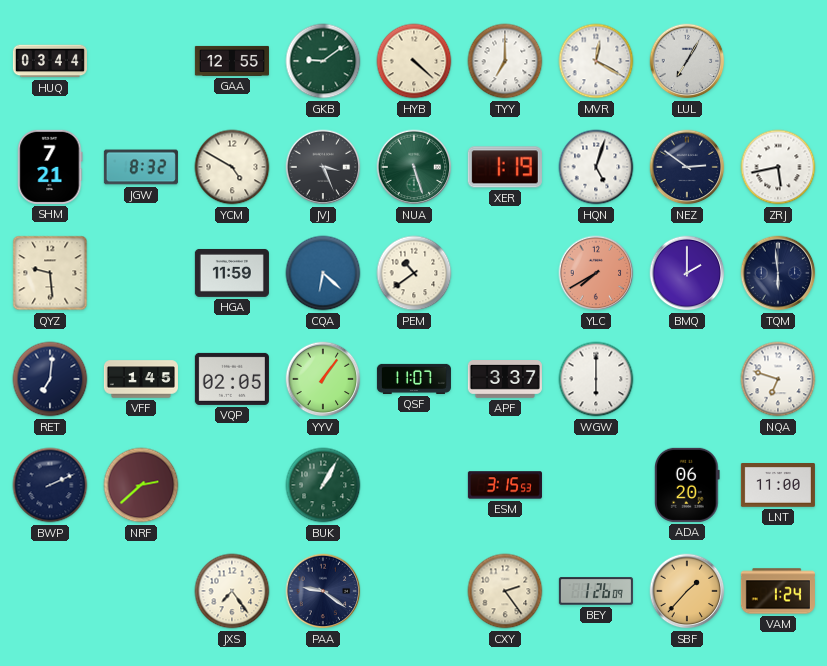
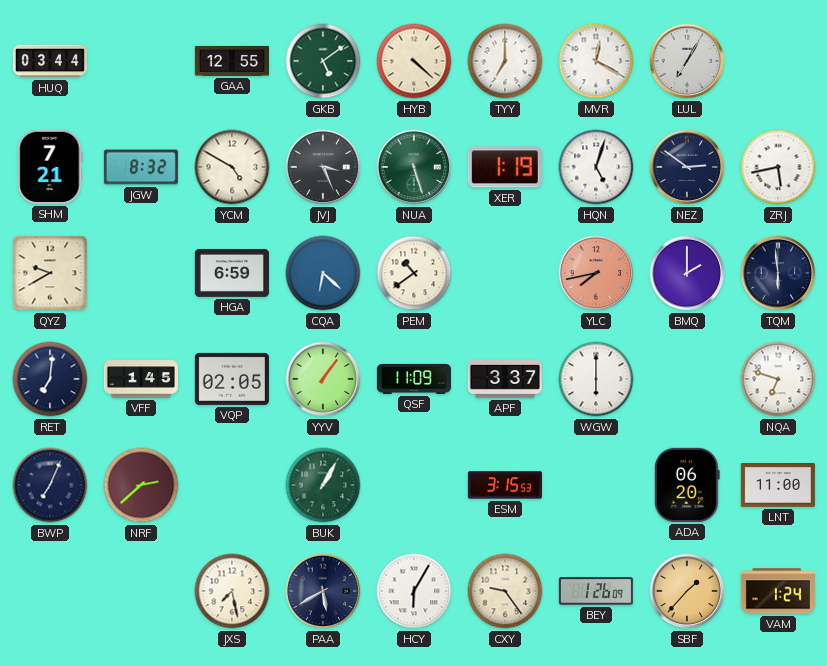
GKB: 9:09 -> 5:09 (323, 61)
QYZ: 9:29 -> 9:40 (50, 273)
HGA: 11:59 -> 6:59 (232, 273)
YLC: 7:40 -> 7:43 (596, 273)
QSF: 11:07 -> 11:09 (414, 379)
BWP: 2:11 -> 7:04 (50, 485)
JXS: 7:24 -> 7:28 (232, 591)
PAA: 9:21 -> 5:40 (323, 591)
HCY: none -> 6:05 (414, 591)
CXY: 2:24 -> 9:24 (505, 591)
